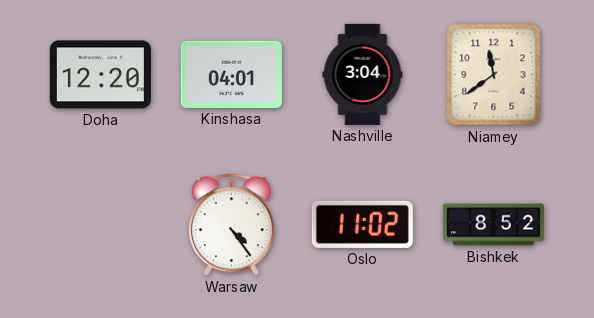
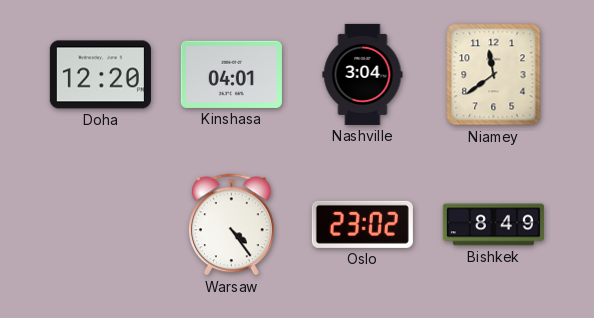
Oslo: 11:02 -> 23:02 (362, 224)
Bishkek: 8:52 -> 8:49 (493, 225)
